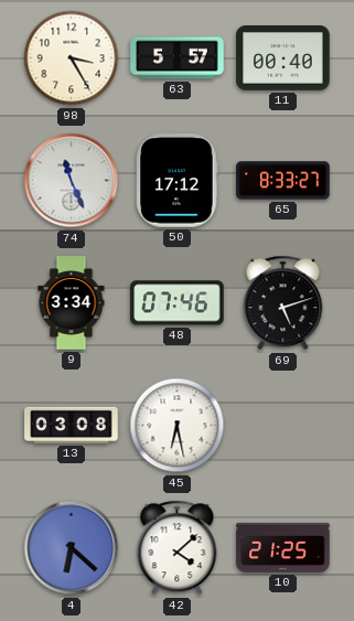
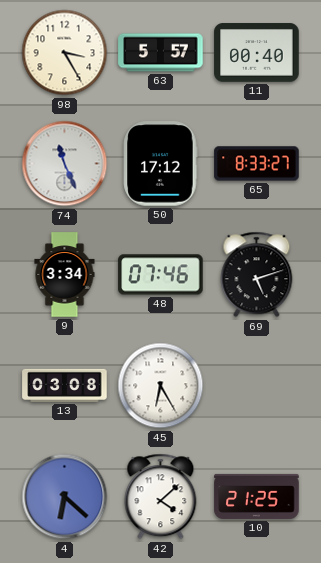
45: 6:28 -> 6:25 (161, 386)
